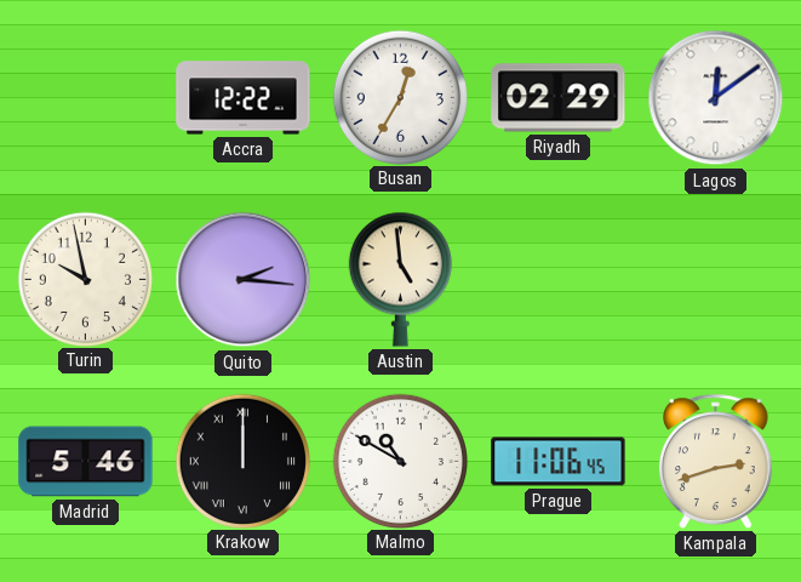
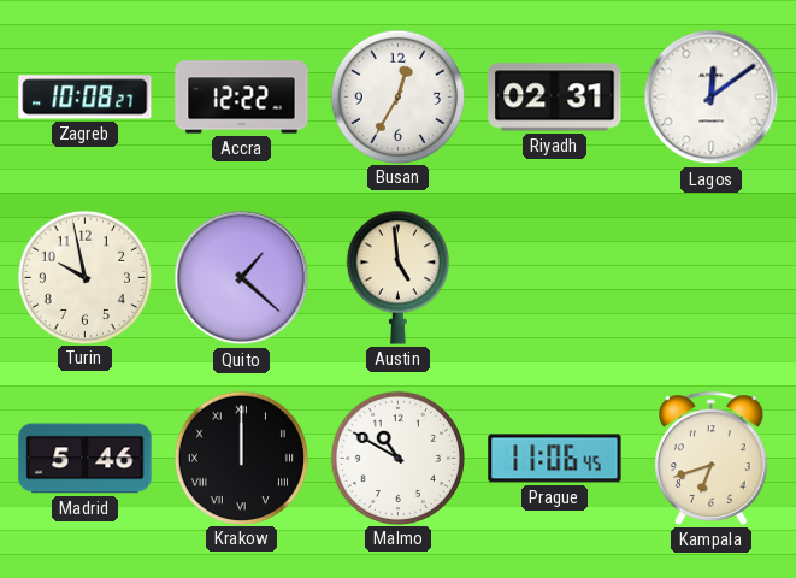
Zagreb: none -> 10:08 (86, 98)
Riyadh: 02:29 -> 02:31 (555, 98)
Quito: 2:16 -> 1:22 (242, 278)
Kampala: 2:42 -> 6:42 (712, 458)
